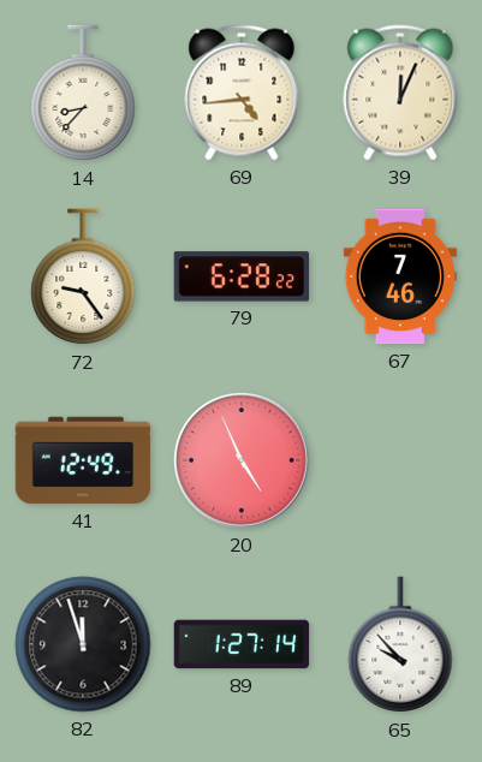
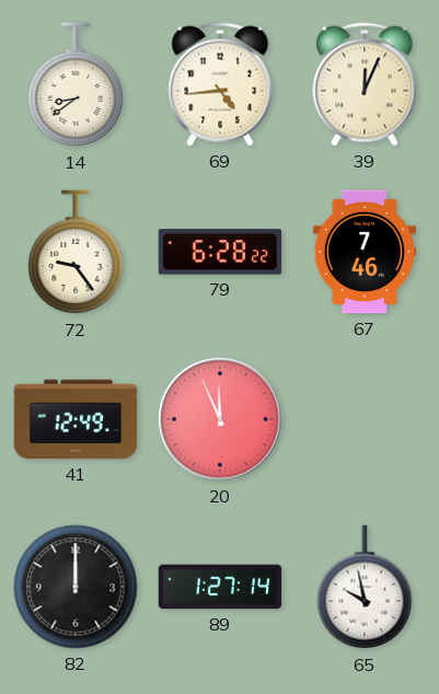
14: 8:37 -> 8:39 (76, 85)
20: 4:56 -> 11:56 (220, 419)
82: 11:57 -> 12:00 (76, 587)
65: 9:53 -> 9:58 (365, 588)
